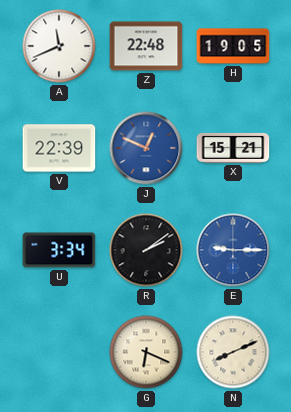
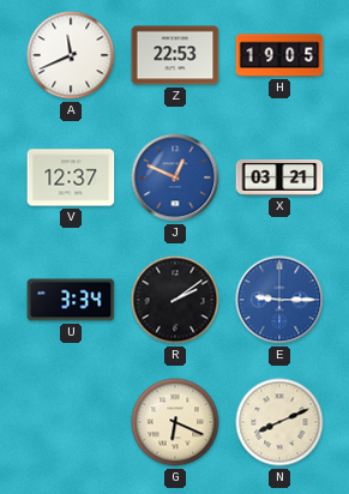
Z: 22:48 -> 22:53 (175, 55)
V: 22:39 -> 12:37 (71, 177)
X: 15:21 -> 03:21 (279, 177)
